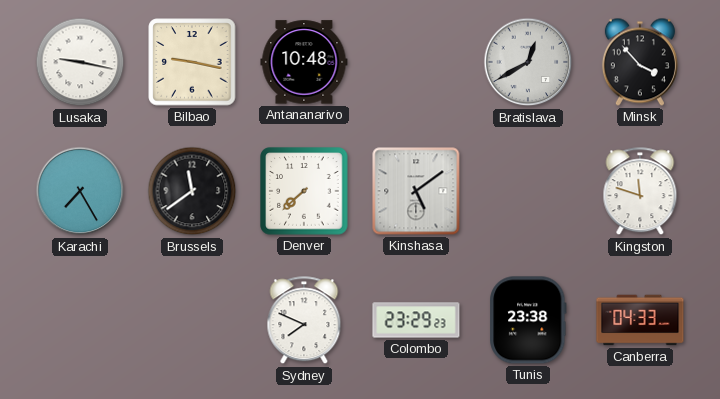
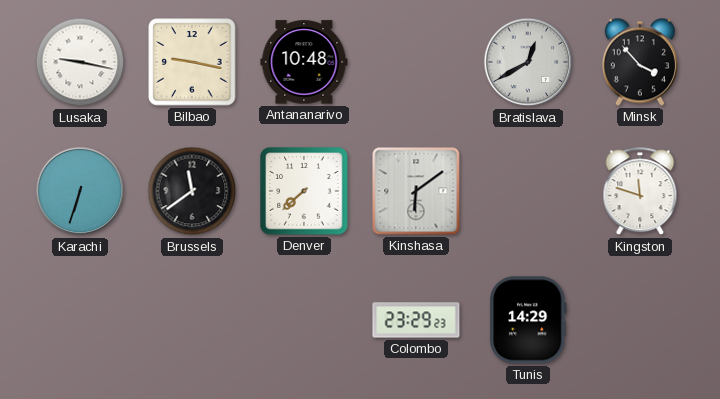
Karachi: 7:25 -> 6:33 (80, 191)
Kinshasa: 5:09 -> 6:09 (416, 191)
Sydney: 7:49 -> none (304, 321)
Tunis: 23:38 -> 14:29 (528, 320)
Canberra: 04:33 -> none (640, 320)
